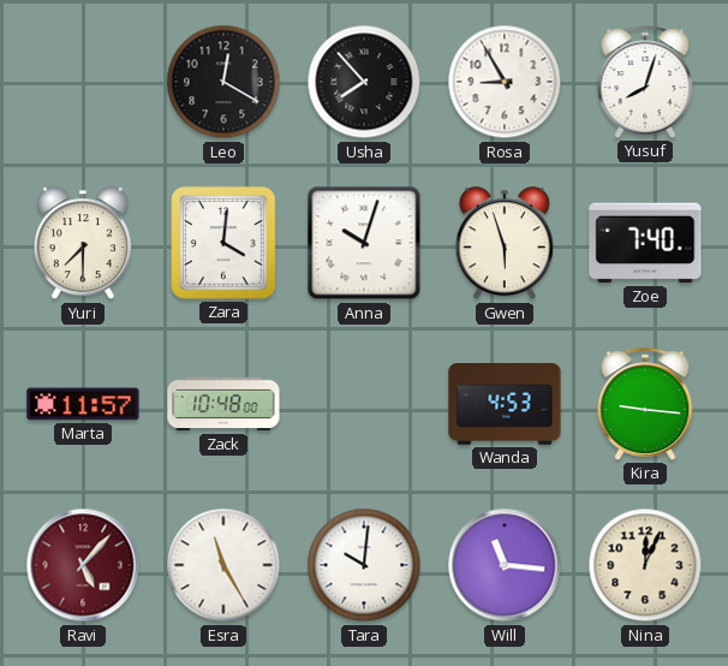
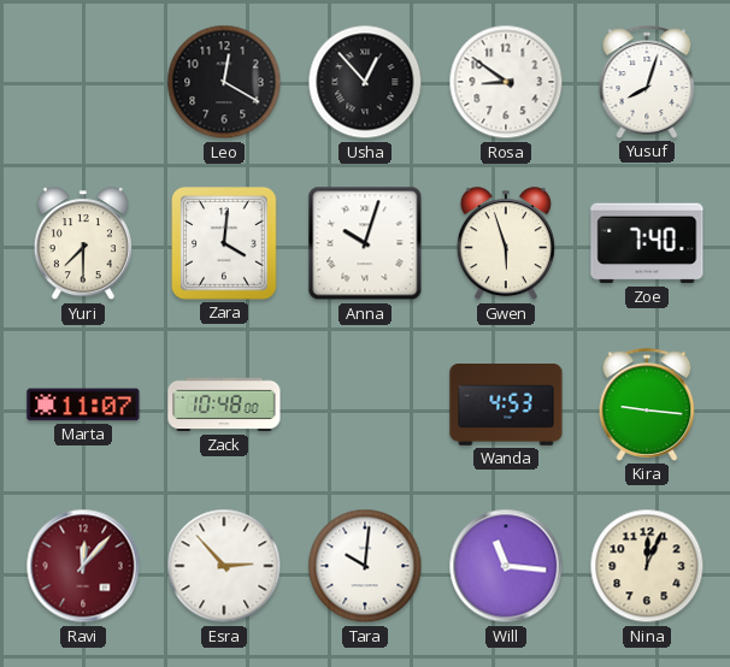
Usha: 7:53 -> 12:53 (365, 82)
Rosa: 8:55 -> 8:51 (506, 82)
Marta: 11:57 -> 11:07 (83, 405)
Ravi: 5:07 -> 12:07 (83, 566)
Esra: 11:25 -> 2:53 (224, 566)
